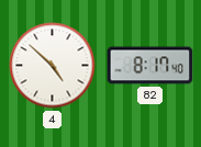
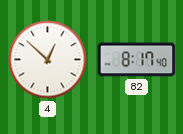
4: 4:52 -> 12:52 (48, 60)
